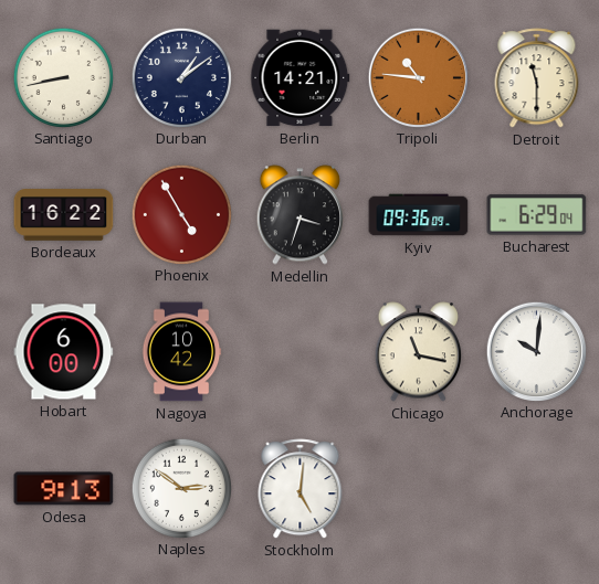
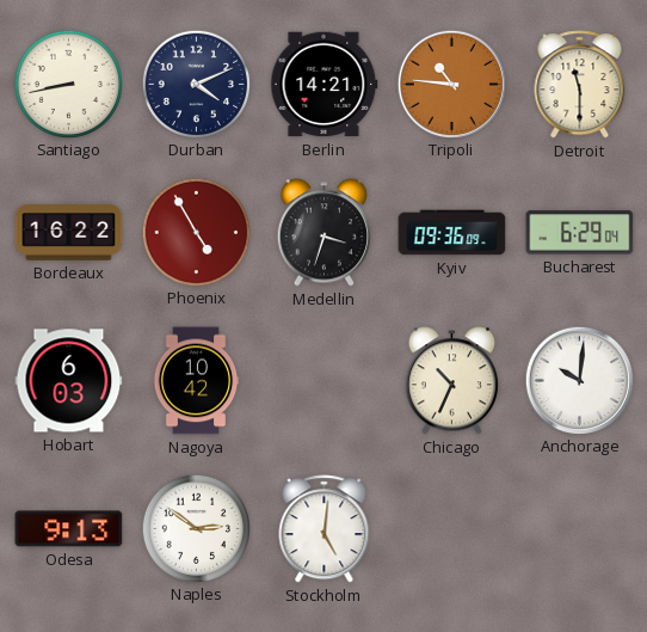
Durban: 1:09 -> 4:11 (196, 84)
Hobart: 6:00 -> 6:03 (69, 381)
Chicago: 11:17 -> 10:34 (451, 381)
